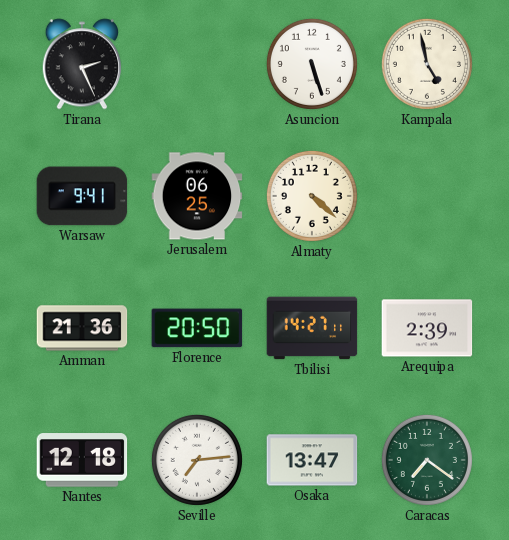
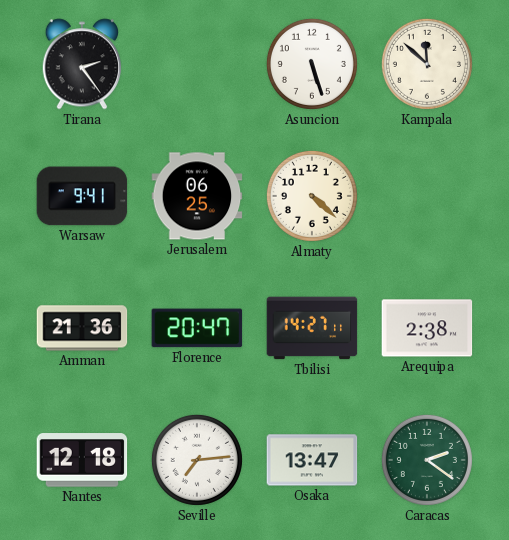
Tirana: 2:26 -> 2:24 (81, 64)
Kampala: 4:58 -> 11:52 (427, 64)
Florence: 20:50 -> 20:47 (197, 328)
Arequipa: 2:39 -> 2:38 (427, 328)
Caracas: 7:21 -> 2:21 (427, 460)
